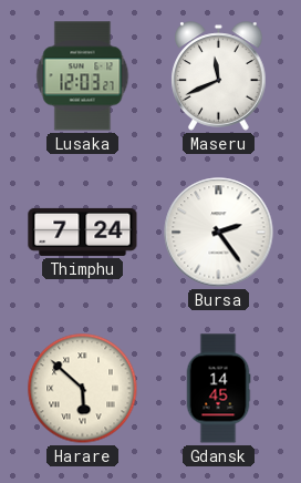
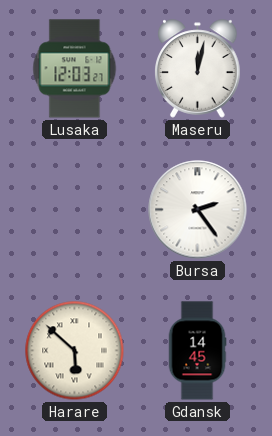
Maseru: 11:41 -> 12:02 (198, 69)
Thimphu: 7:24 -> none (83, 232)
